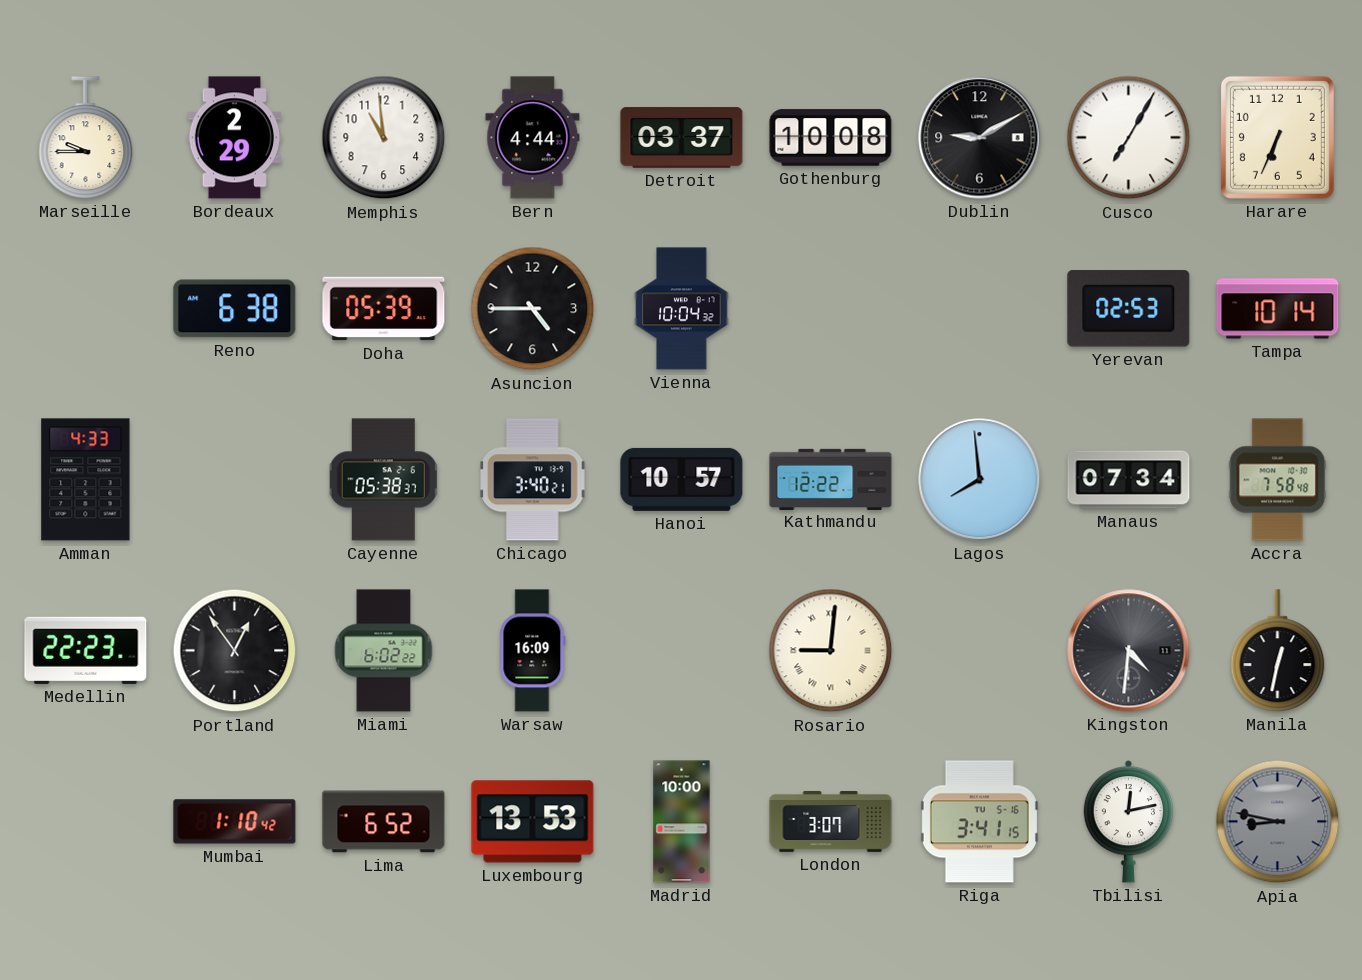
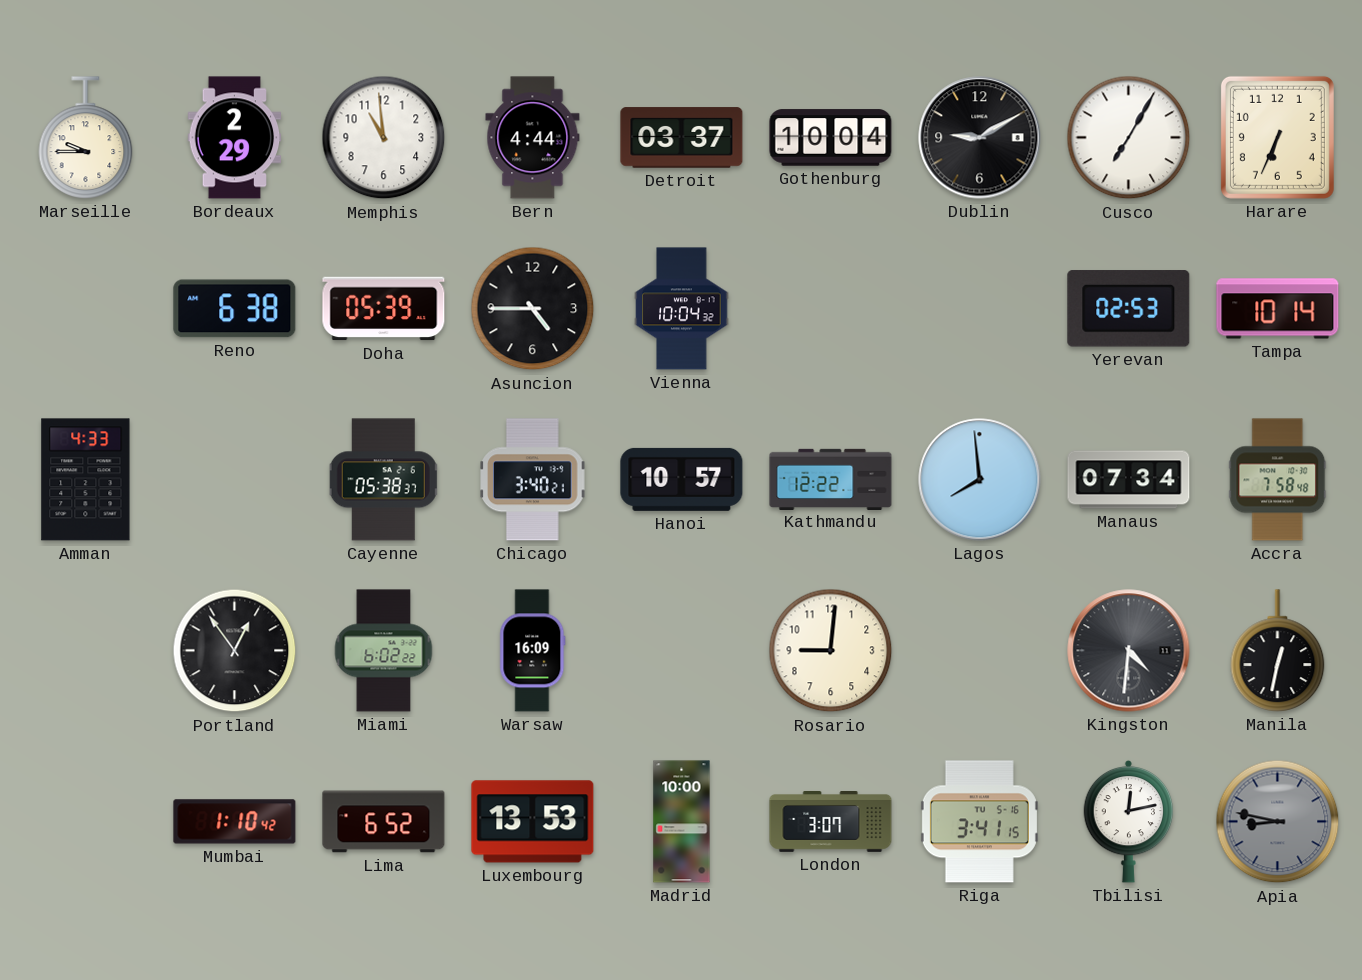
Gothenburg: 10:08 -> 10:04 (831, 138)
Medellin: 22:23 -> none (86, 650)
Rosario numerals: Roman -> Arabic (831, 651)
